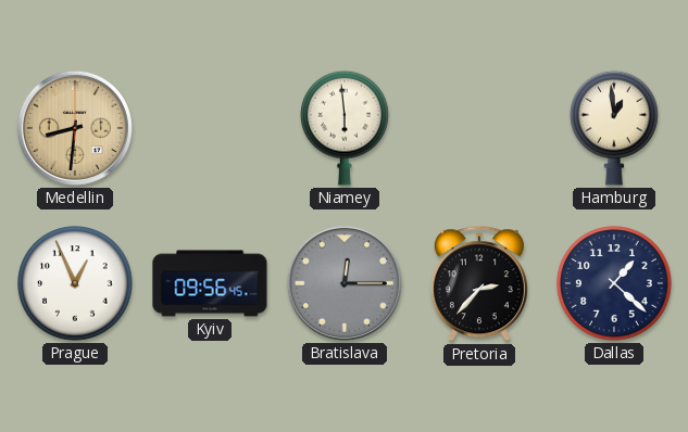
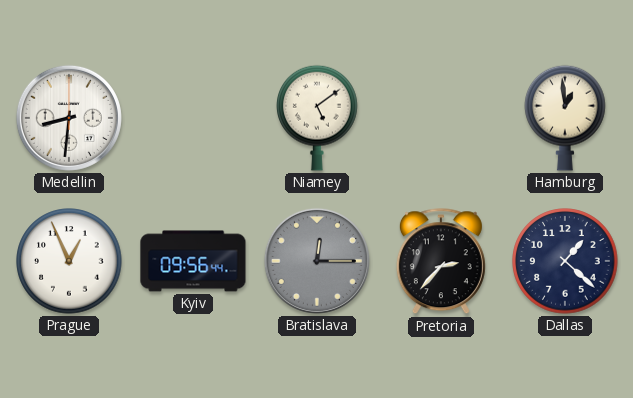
Medellin dial: champagne -> white (69, 118)
Niamey: 5:59 -> 5:09 (317, 118)
Kyiv: 09:56:45 -> 09:56:44 (193, 261)
